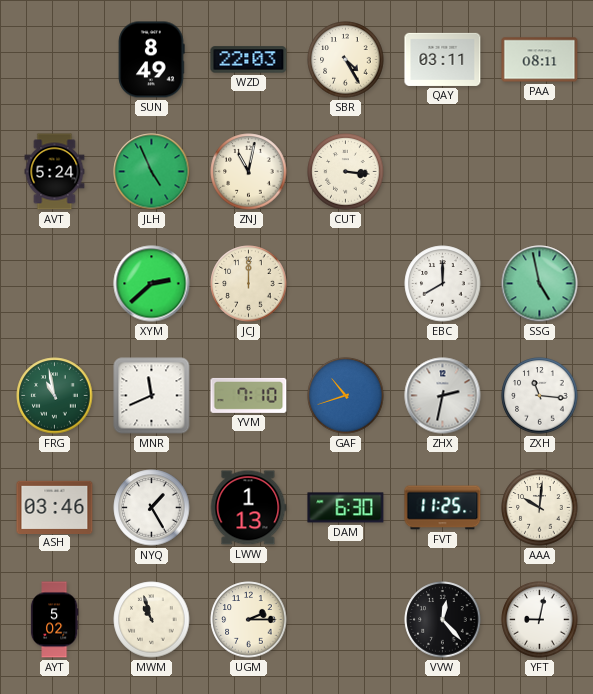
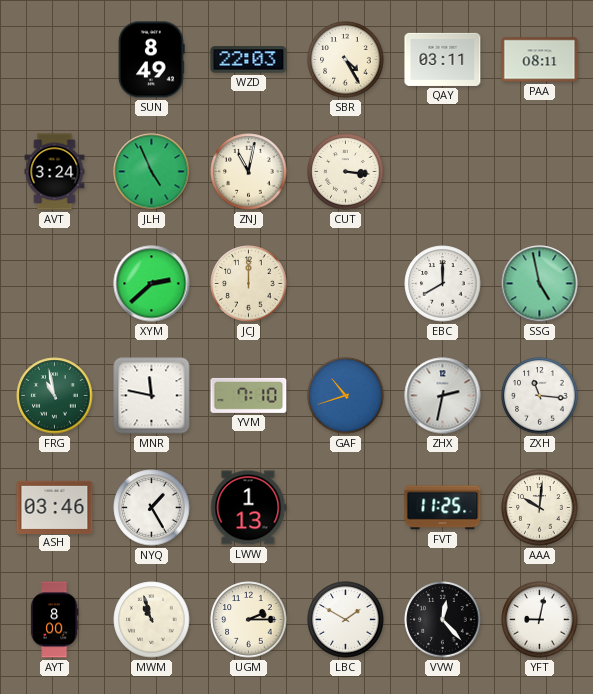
AVT: 5:24 -> 3:24 (55, 172)
MNR: 11:41 -> 11:47 (152, 396)
DAM: 6:30 -> none (346, 508)
AYT: 5:02 -> 8:00 (54, 620)
LBC: none -> 1:50 (346, 620)
